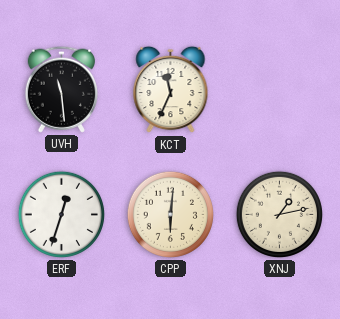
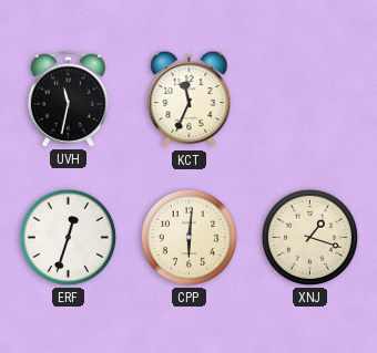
UVH: 11:29 -> 11:32 (68, 98)
XNJ: 1:13 -> 1:18 (309, 237)
